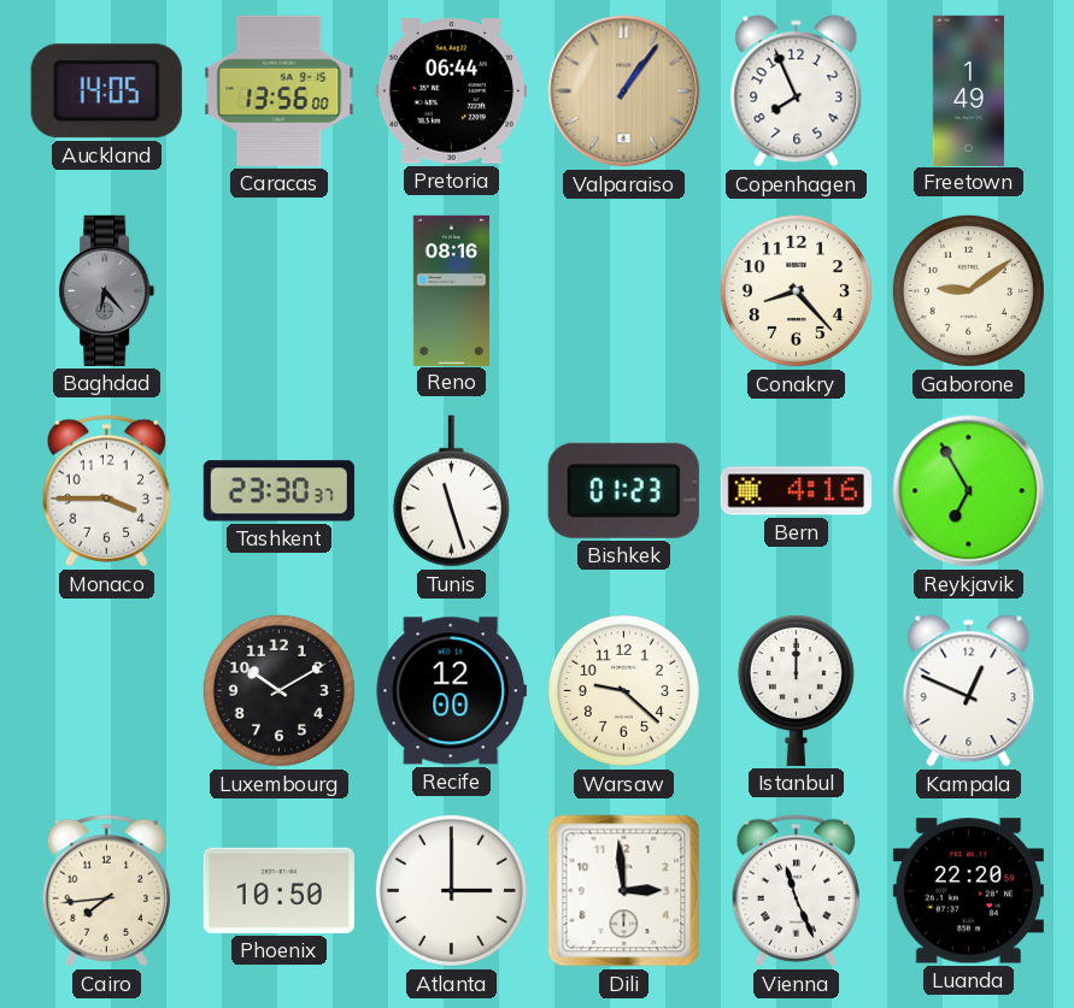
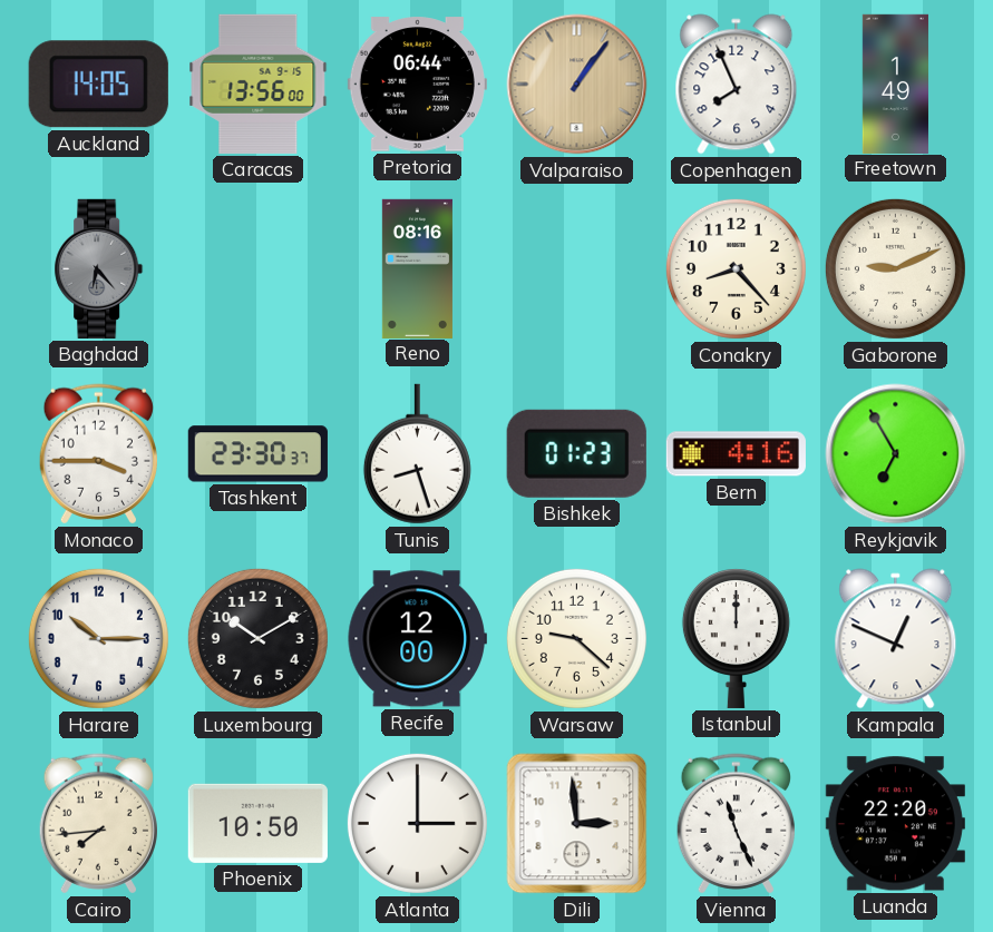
Gaborone: 9:09 -> 9:11 (895, 268)
Tunis: 11:27 -> 8:27 (417, 454)
Harare: none -> 10:15 (98, 638)
